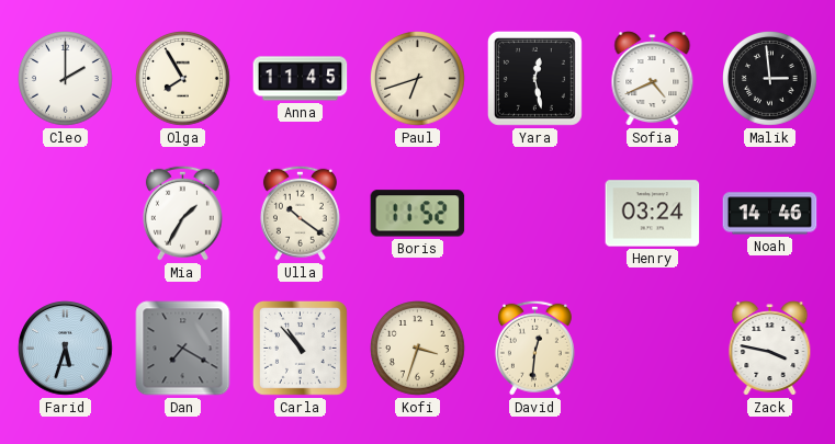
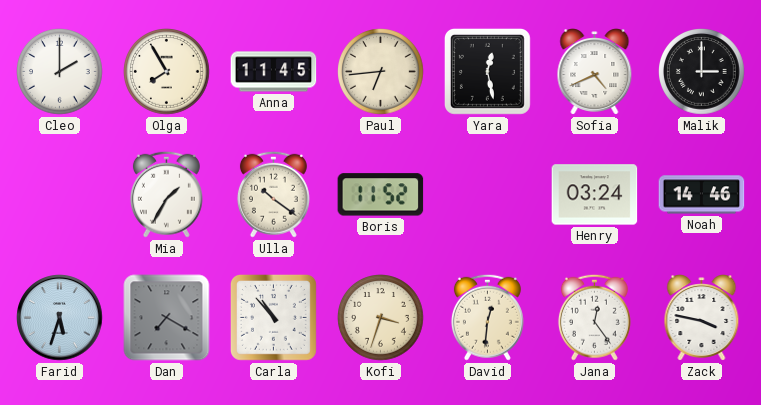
Paul: 6:42 -> 6:44 (381, 72)
Malik: 2:59 -> 3:00 (702, 72)
Jana: none -> 12:24 (594, 317)
